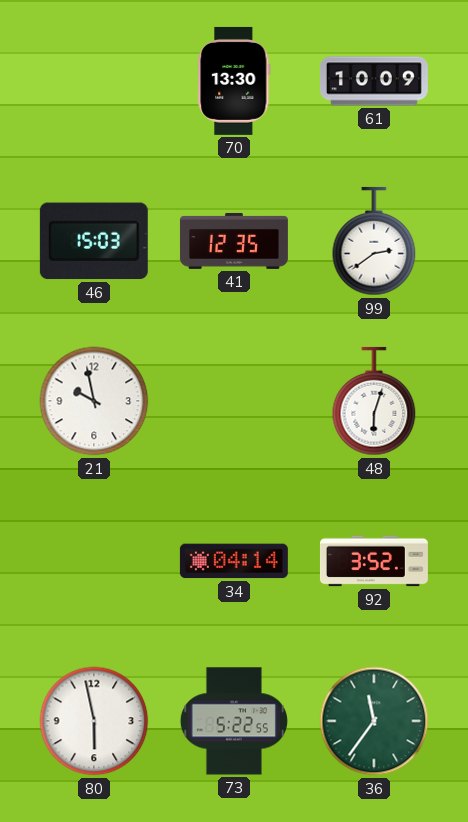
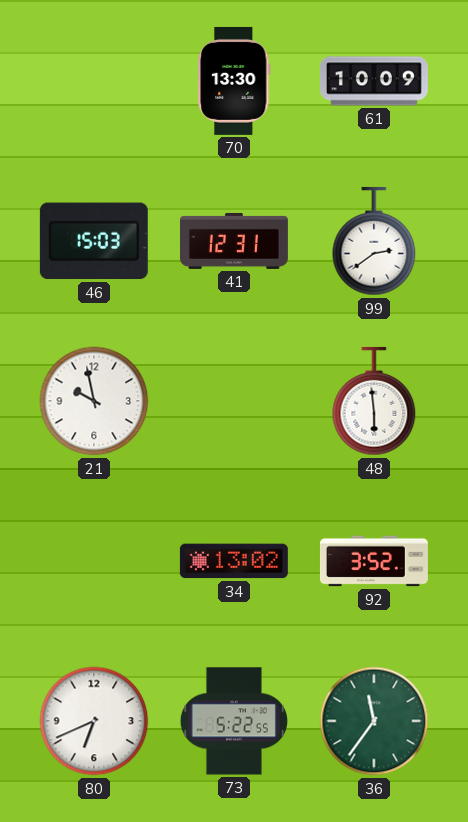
41: 12:35 -> 12:31 (234, 241)
48: 6:03 -> 5:59 (374, 401)
34: 04:14 -> 13:02 (234, 561)
80: 5:58 -> 6:41 (94, 721)
